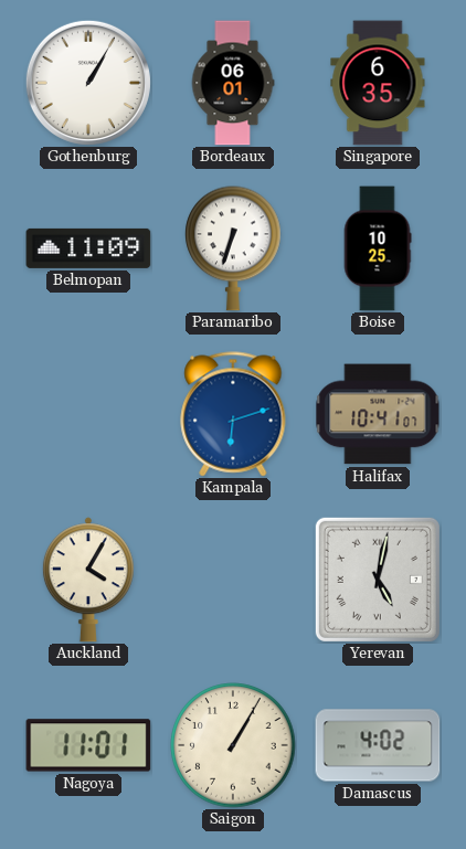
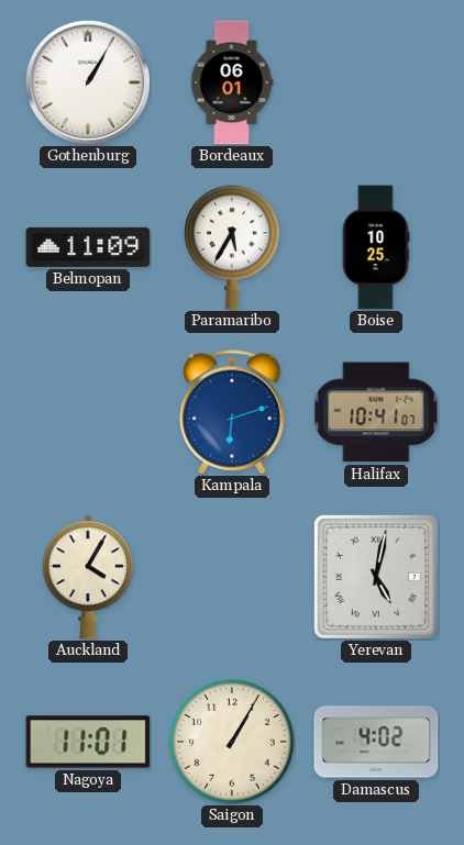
Singapore: 6:35 -> none (378, 83)
Paramaribo: 6:33 -> 5:35 (232, 247)
